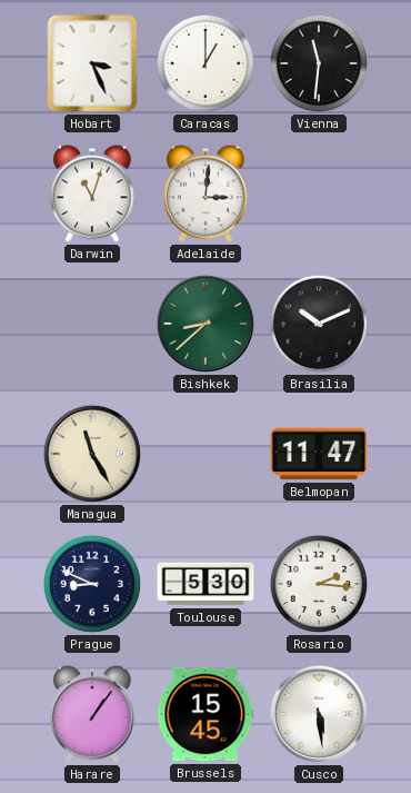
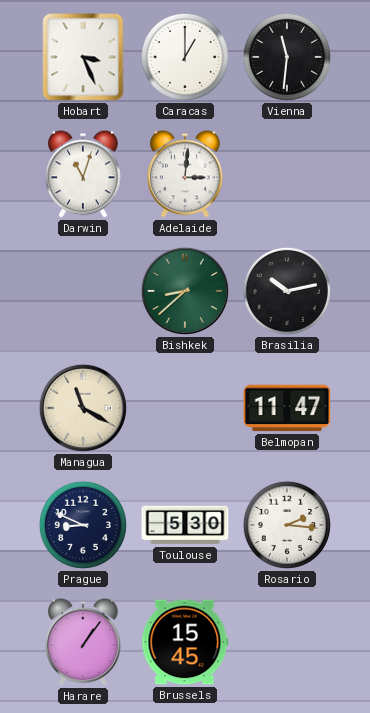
Brasilia: 10:11 -> 10:13 (287, 291)
Managua: 11:25 -> 11:20 (83, 408)
Cusco: 5:29 -> none (319, 714)
